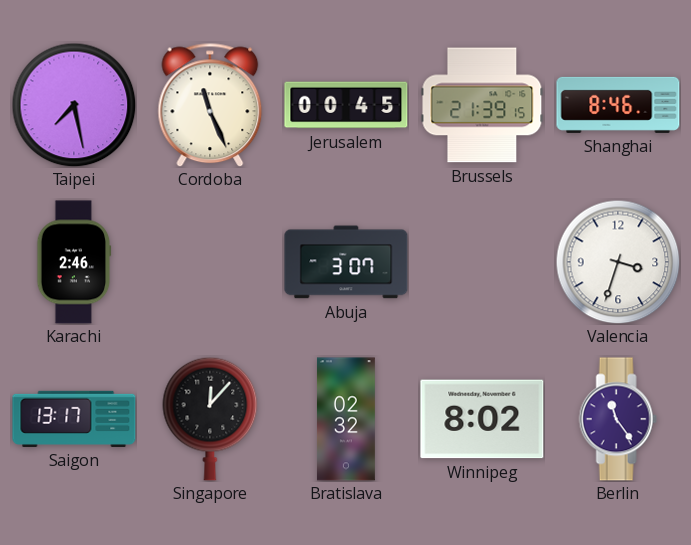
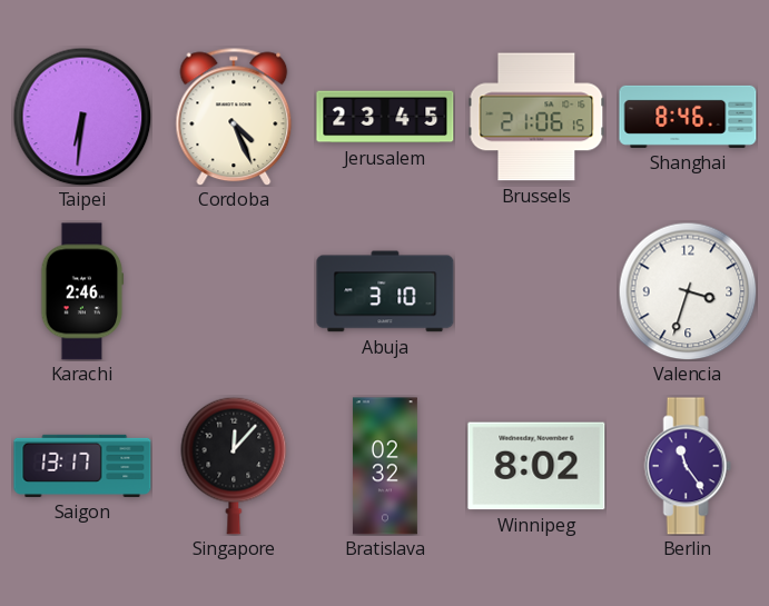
Taipei: 7:28 -> 6:31 (82, 117)
Cordoba: 11:26 -> 4:26 (234, 117)
Jerusalem: 00:45 -> 23:45 (385, 117)
Brussels: 21:39 -> 21:06 (536, 117)
Abuja: 3:07 -> 3:10 (385, 291)
